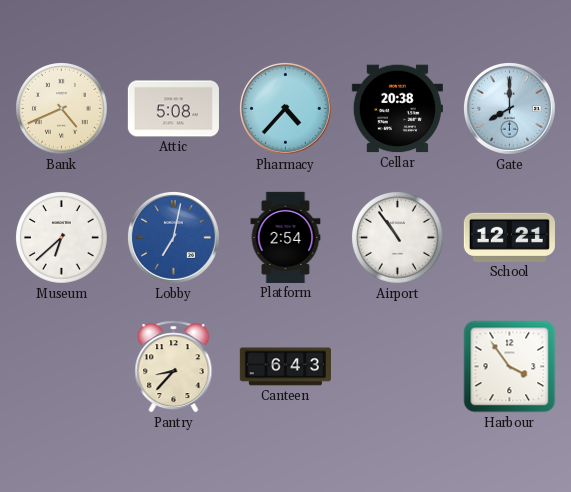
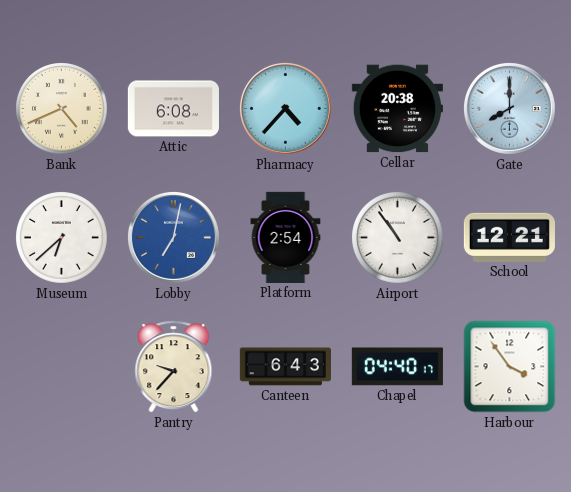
Attic: 5:08 -> 6:08 (173, 109)
Pantry: 8:37 -> 9:37 (174, 367)
Chapel: none -> 04:40 (397, 367)
